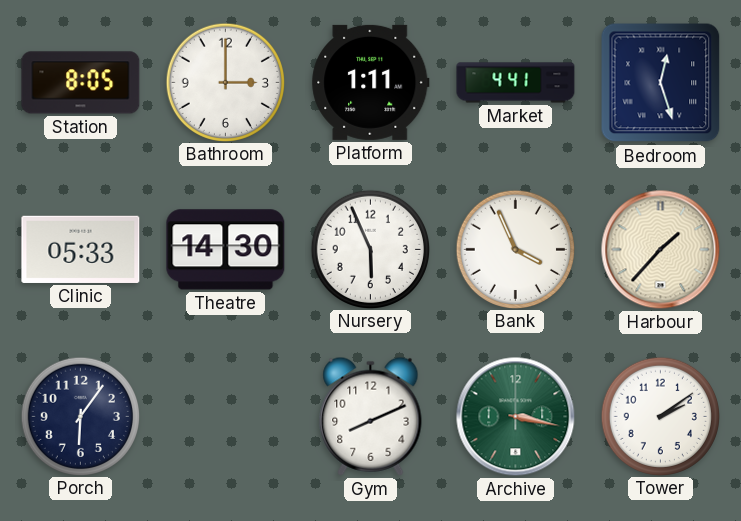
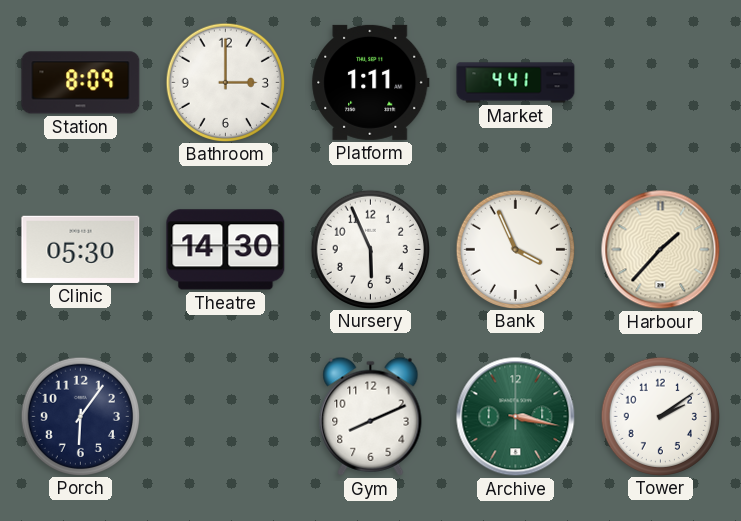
Station: 8:05 -> 8:09 (81, 83)
Bedroom: 12:27 -> none (661, 83)
Clinic: 05:33 -> 05:30 (81, 249)
